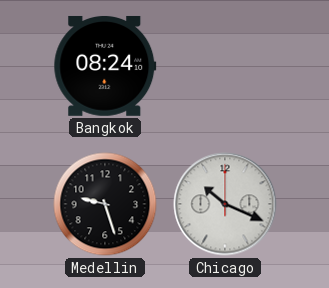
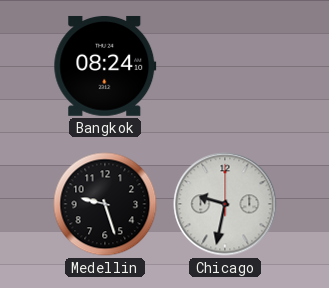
Chicago: 10:19 -> 9:32 (225, 204)
